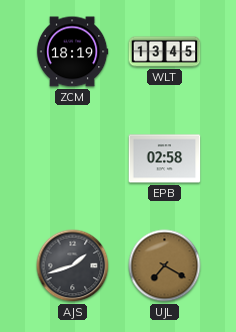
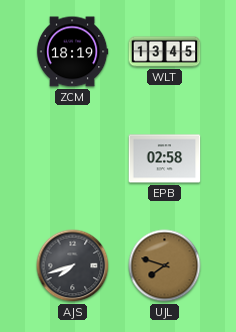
AJS: 1:42 -> 7:42 (73, 266)
UJL: 7:20 -> 7:48 (165, 266)
